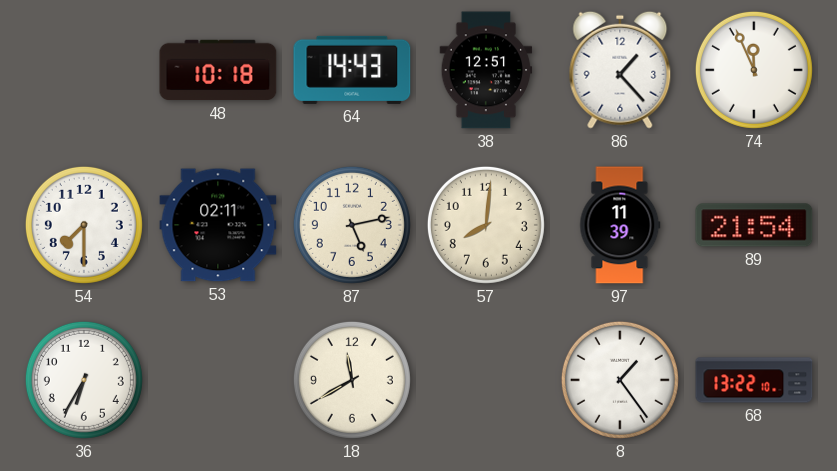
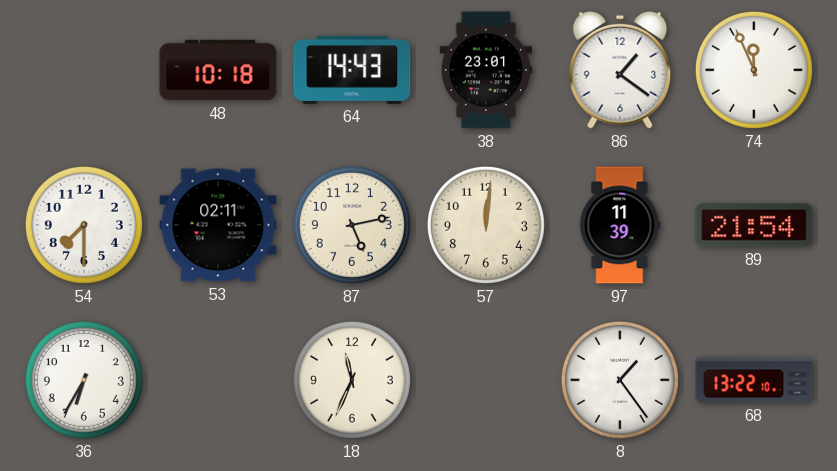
38: 12:51 -> 23:01 (486, 70)
86: 1:23 -> 1:21 (620, 70)
57: 8:01 -> 12:01 (486, 225)
18: 11:40 -> 11:34 (352, 380)
